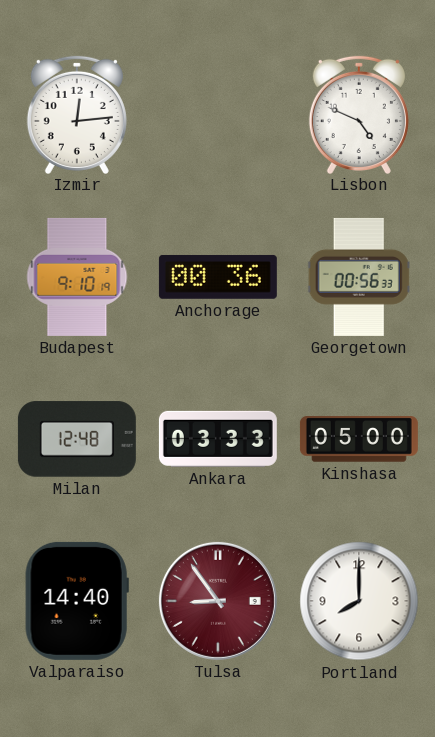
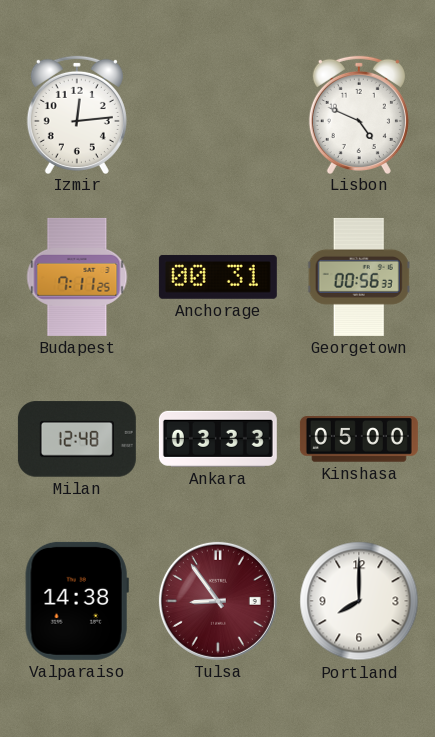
Budapest: 9:10 -> 7:11 (77, 277)
Anchorage: 00:36 -> 00:31 (218, 277)
Valparaiso: 14:40 -> 14:38 (77, 601)
